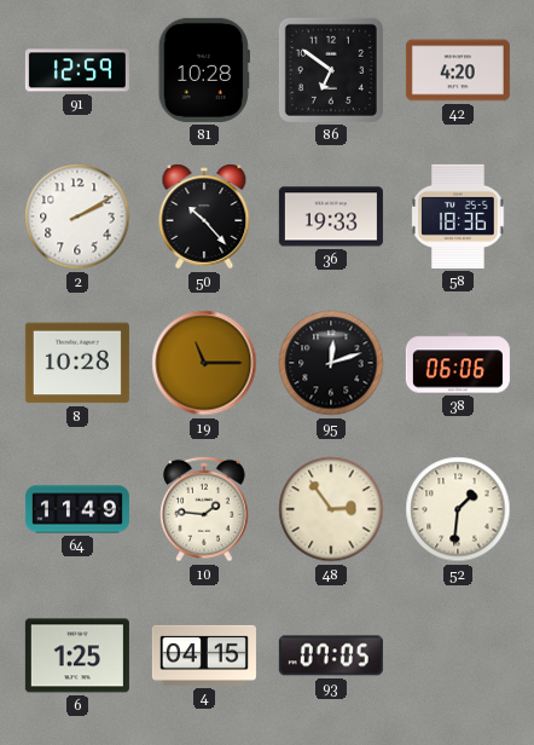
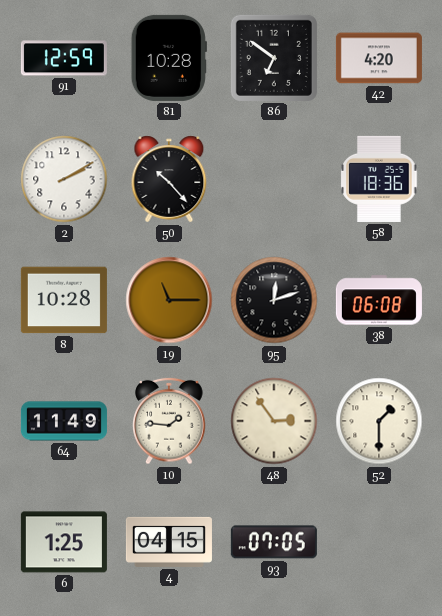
36: 19:33 -> none (331, 216)
38: 06:06 -> 06:08 (379, 300)
52: 1:31 -> 1:30 (379, 421)
